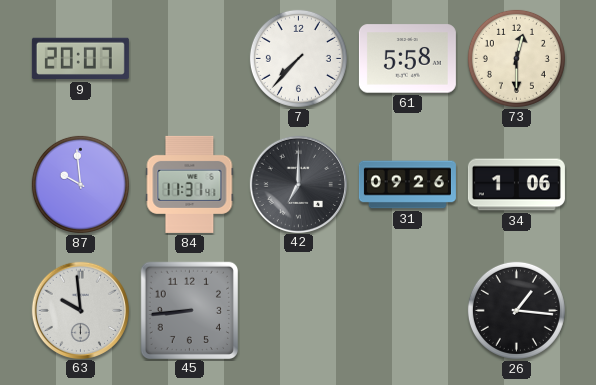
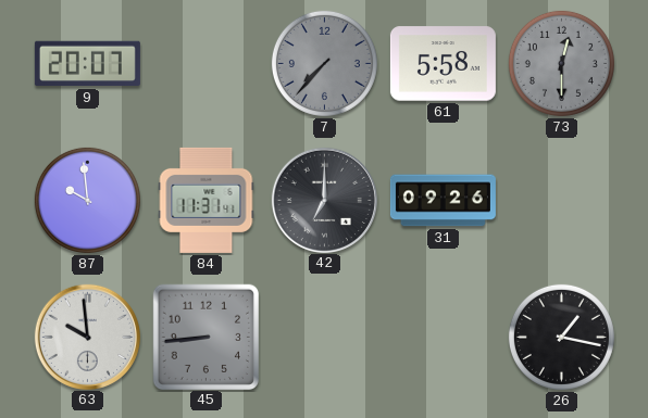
7 dial: white -> grey (324, 63)
73 dial: cream -> grey (561, 63)
34: 1:06 -> none (516, 185)
26: 1:16 -> 1:17 (561, 337)
